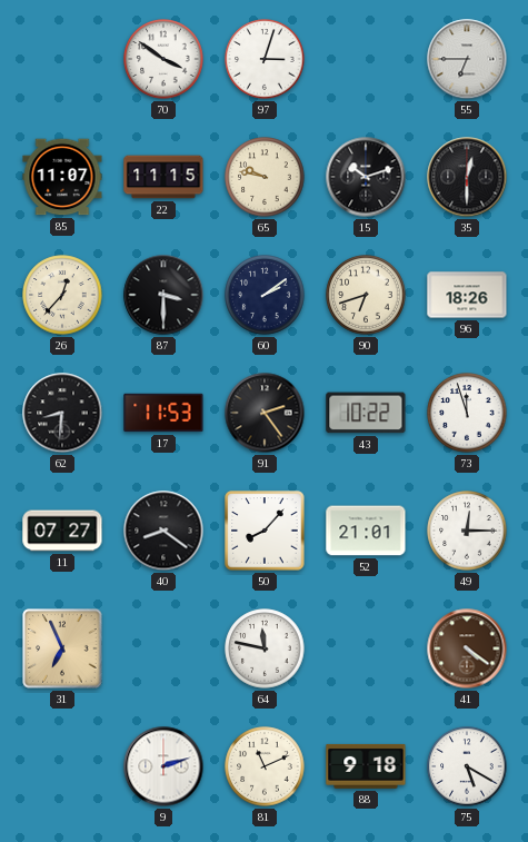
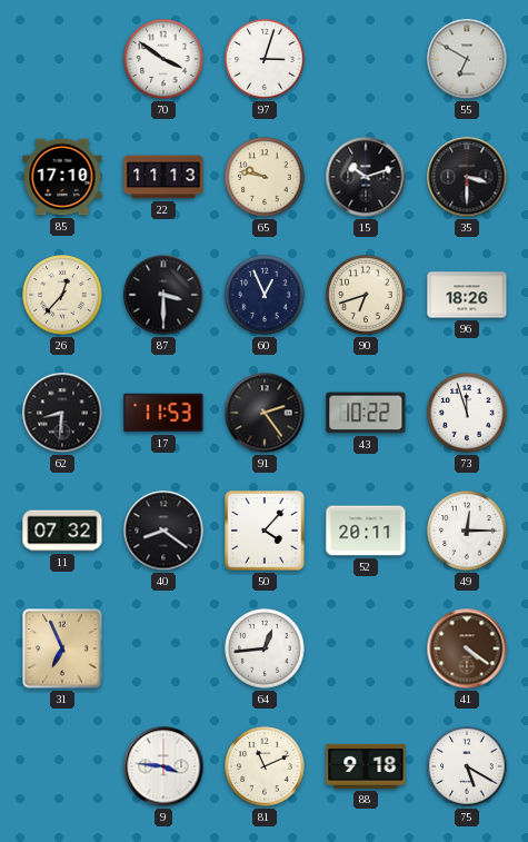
55: 6:45 -> 6:50 (467, 59)
85: 11:07 -> 17:10 (62, 177)
22: 11:15 -> 11:13 (163, 177)
35: 12:30 -> 3:30 (467, 177)
60: 2:09 -> 12:56 (265, 295)
11: 07:27 -> 07:32 (62, 531)
50: 8:07 -> 4:07 (265, 531)
52: 21:01 -> 20:11 (366, 531)
64: 11:47 -> 12:44 (265, 648)
9: 2:12 -> 3:46 (163, 766)
